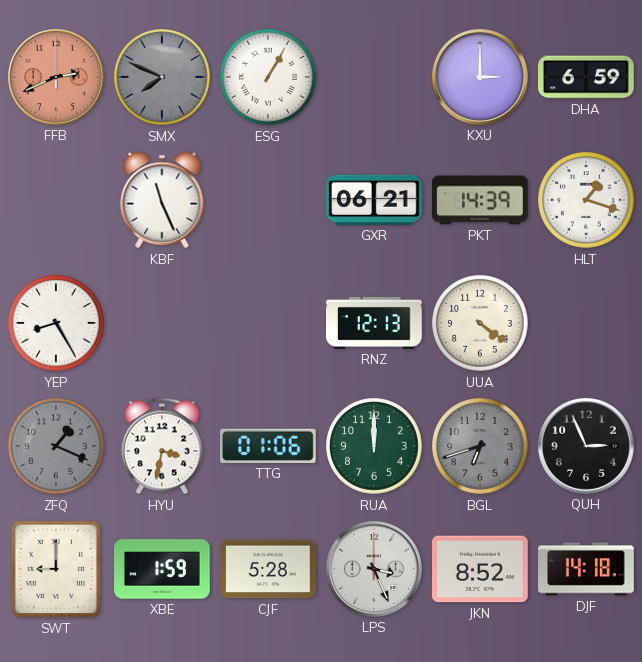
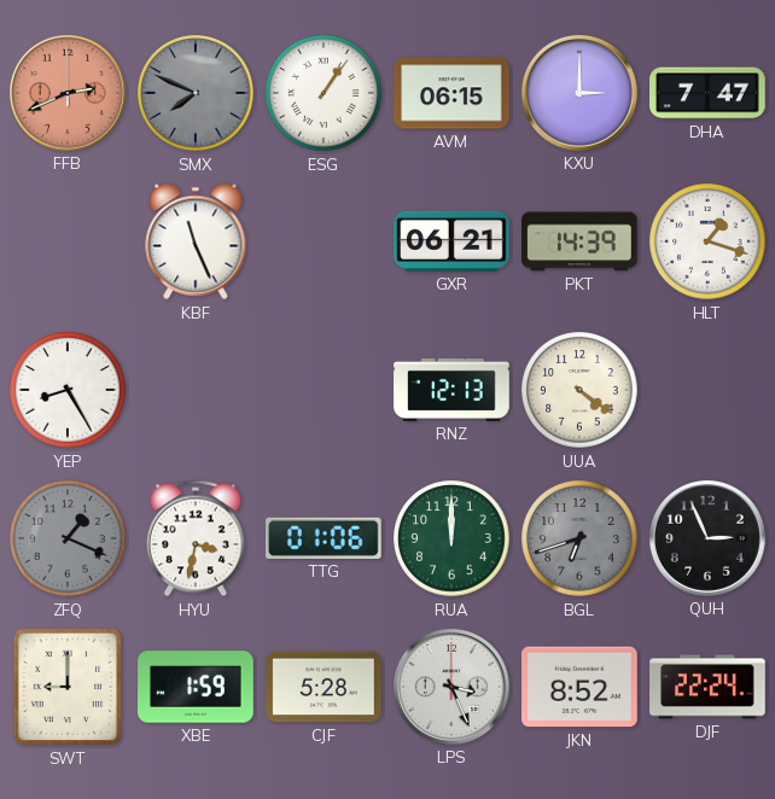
ESG: 1:05 -> 1:06 (324, 93)
AVM: none -> 06:15 (451, 93)
DHA: 6:59 -> 7:47 (709, 93)
DJF: 14:18 -> 22:24 (707, 687)
